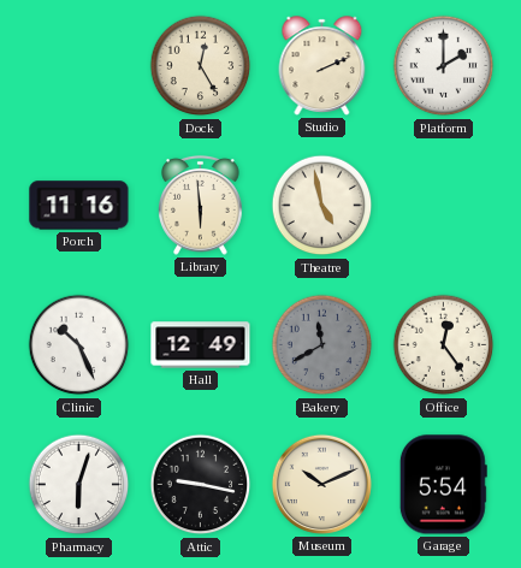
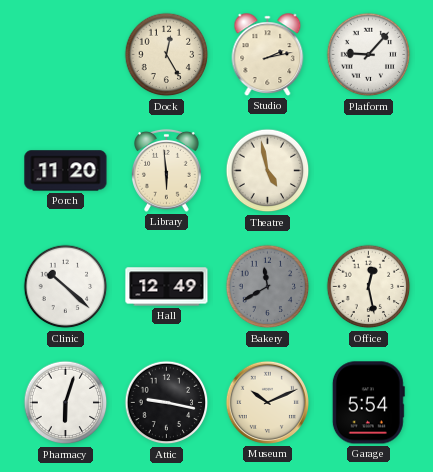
Studio: 2:11 -> 2:13 (268, 55)
Platform: 2:00 -> 9:07 (369, 55)
Porch: 11:16 -> 11:20 (66, 171)
Clinic: 10:26 -> 10:22 (66, 287)
Office: 12:24 -> 12:28 (369, 287)
